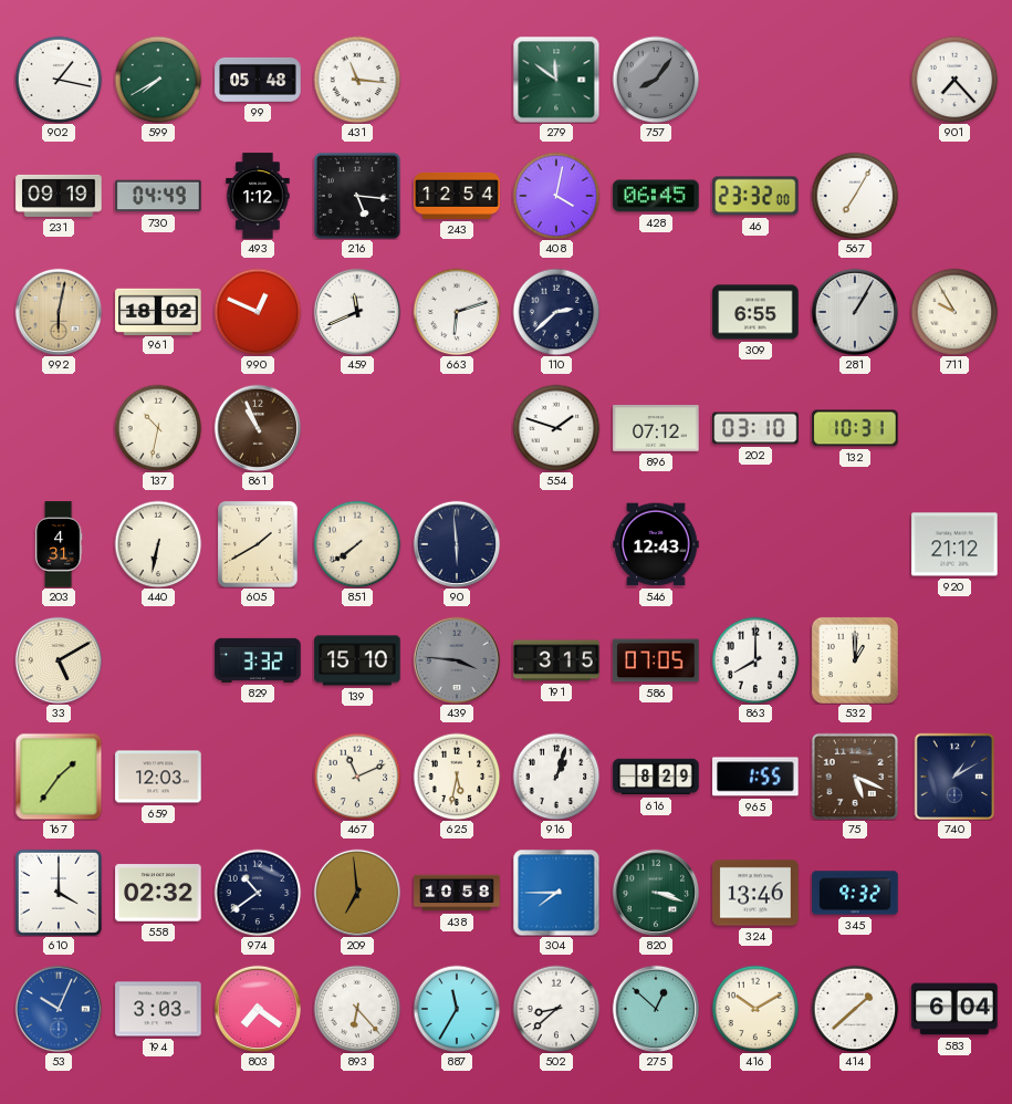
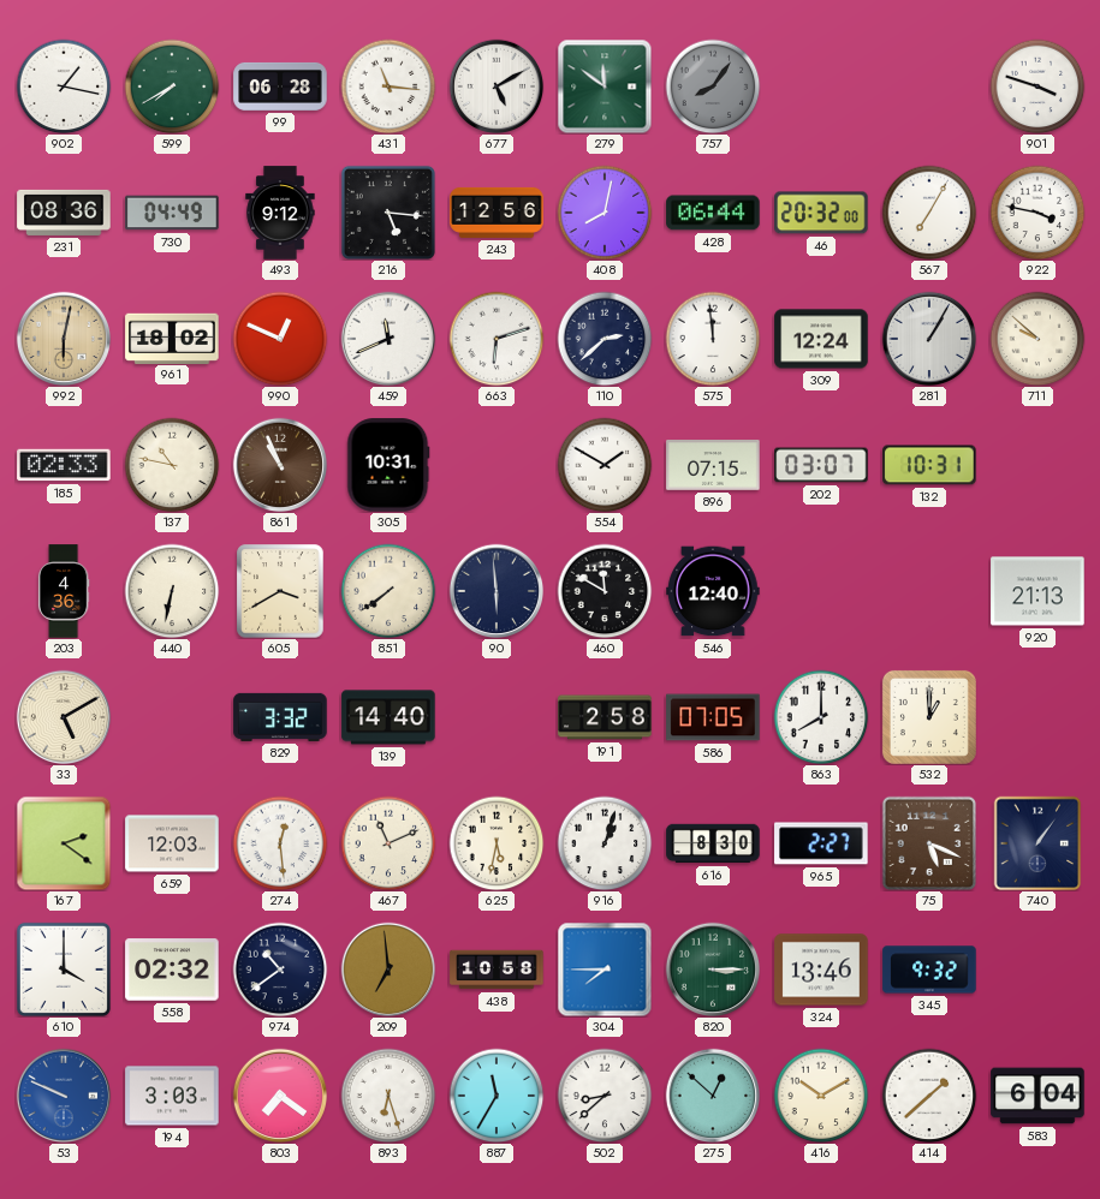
99: 05:48 -> 06:28 (280, 87)
677: none -> 5:10 (497, 87)
901: 7:23 -> 3:48 (1037, 87)
231: 09:19 -> 08:36 (64, 213)
493: 1:12 -> 9:12 (280, 213)
243: 12:54 -> 12:56 (497, 213)
408: 4:02 -> 8:02 (605, 213)
428: 06:45 -> 06:44 (713, 213)
46: 23:32 -> 20:32 (821, 213)
922: none -> 3:47 (1037, 213)
575: none -> 11:59 (713, 339)
309: 6:55 -> 12:24 (821, 339)
711: 9:55 -> 9:52 (1037, 339)
185: none -> 02:33 (64, 465)
137: 10:32 -> 10:47 (172, 465)
305: none -> 10:31 (388, 465)
554: 1:48 -> 1:50 (605, 465)
896: 07:12 -> 07:15 (713, 466)
202: 03:10 -> 03:07 (821, 465)
203: 4:31 -> 4:36 (64, 591)
605: 1:40 -> 3:40 (280, 591)
460: none -> 11:50 (605, 591)
546: 12:43 -> 12:40 (713, 591)
920: 21:12 -> 21:13 (1037, 591)
139: 15:10 -> 14:40 (388, 717)
439: 3:46 -> none (457, 660)
191: 3:15 -> 2:58 (605, 717)
167: 1:36 -> 2:21 (64, 843)
274: none -> 12:29 (280, 843)
616: 8:29 -> 8:30 (713, 843)
965: 1:55 -> 2:27 (821, 843)
740: 1:10 -> 1:06 (1037, 843)
820: 3:18 -> 3:15 (713, 970)
53: 10:04 -> 9:49 (64, 1096)
893: 6:23 -> 6:27 (388, 1096)
